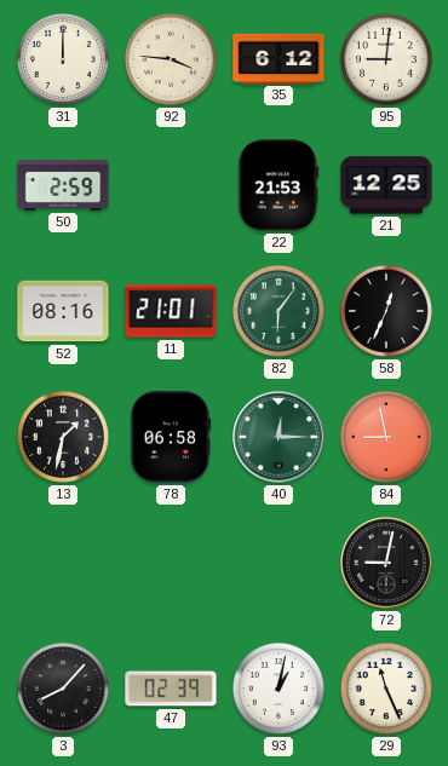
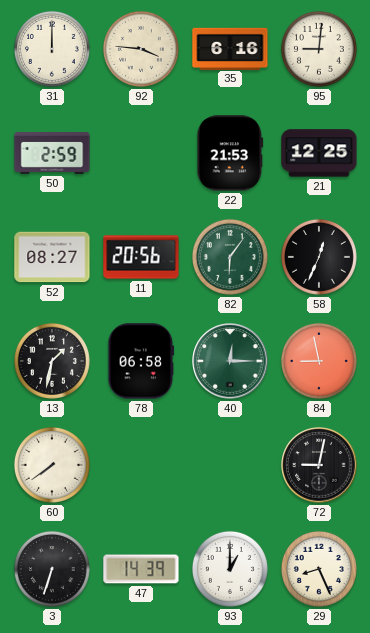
35: 6:12 -> 6:16 (230, 48)
52: 08:16 -> 08:27 (52, 257)
11: 21:01 -> 20:56 (141, 257)
60: none -> 7:39 (52, 465)
3: 8:07 -> 6:33 (52, 569)
47: 02:39 -> 14:39 (141, 569)
93: 1:02 -> 1:00 (230, 569)
29: 11:26 -> 8:26 (319, 569)
